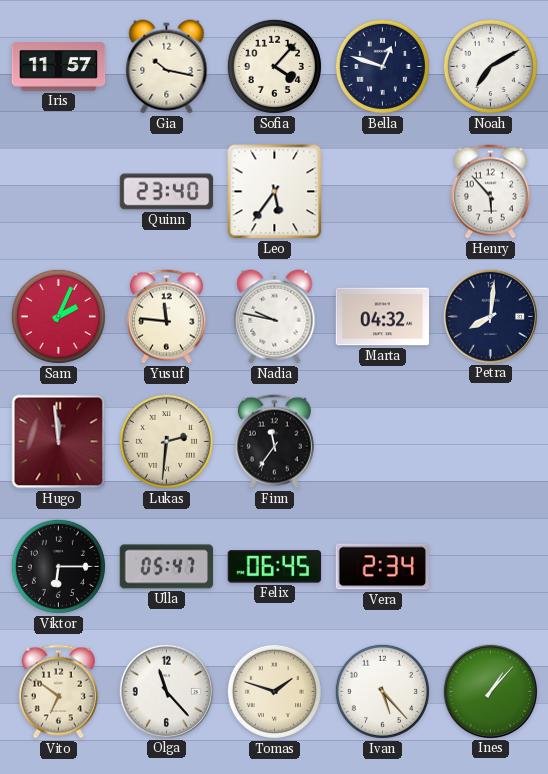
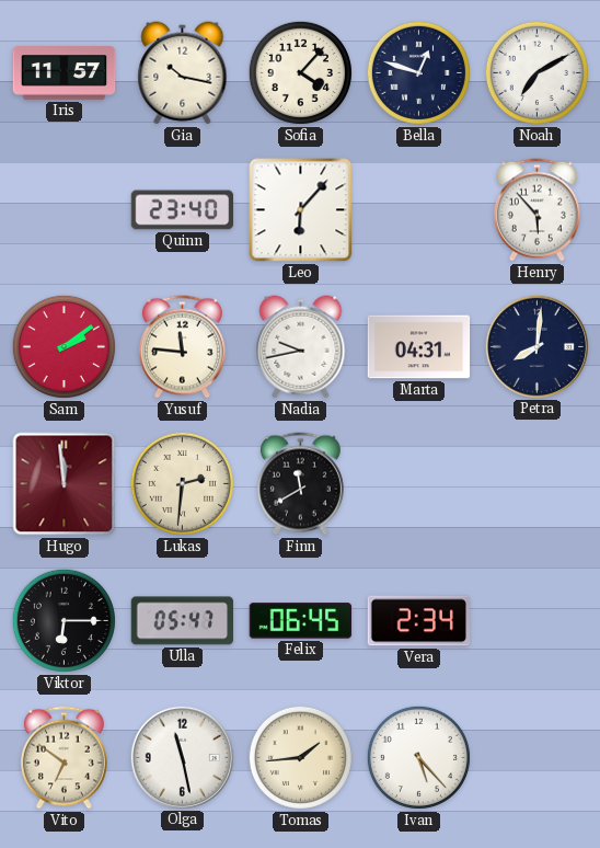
Leo: 5:36 -> 6:07 (301, 210)
Sam: 2:04 -> 2:09 (64, 346)
Nadia: 9:47 -> 9:43 (301, 347)
Marta: 04:32 -> 04:31 (419, 347)
Finn: 11:36 -> 11:40 (300, 484)
Olga: 11:23 -> 11:28 (182, 757)
Tomas: 1:48 -> 1:44 (300, 757)
Ines: 1:07 -> none (490, 691)
